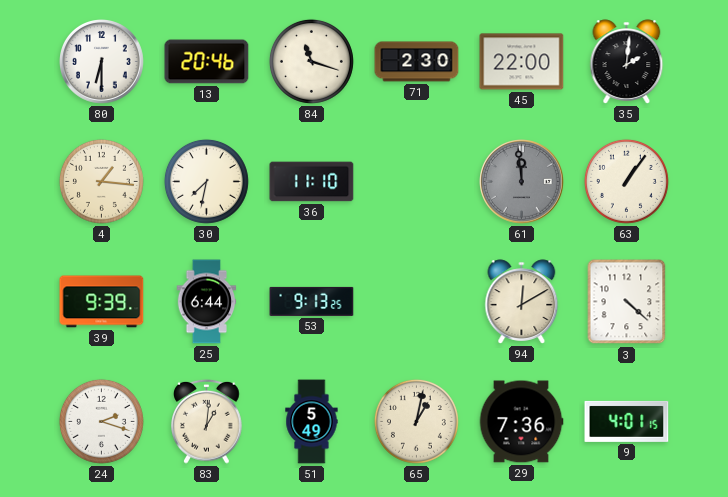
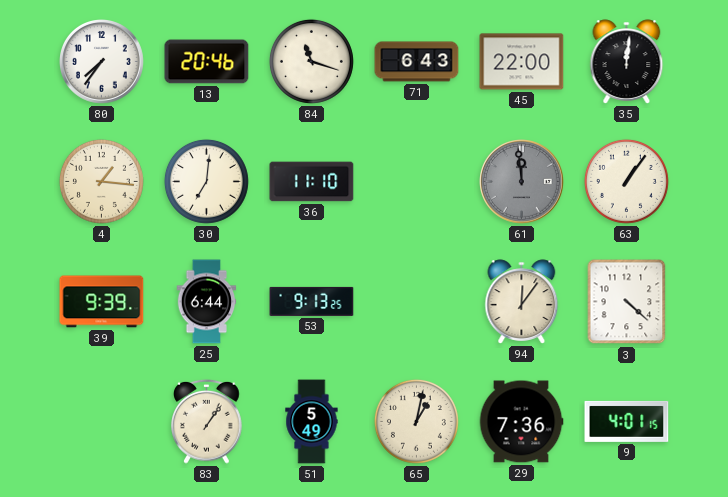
80: 6:30 -> 7:36 (102, 62)
71: 2:30 -> 6:43 (417, 62)
35: 2:01 -> 12:01 (627, 62)
30: 7:32 -> 7:01 (206, 181)
94: 12:10 -> 12:06 (522, 302)
24: 2:18 -> none (101, 421)
83: 1:01 -> 1:06 (207, 421)
